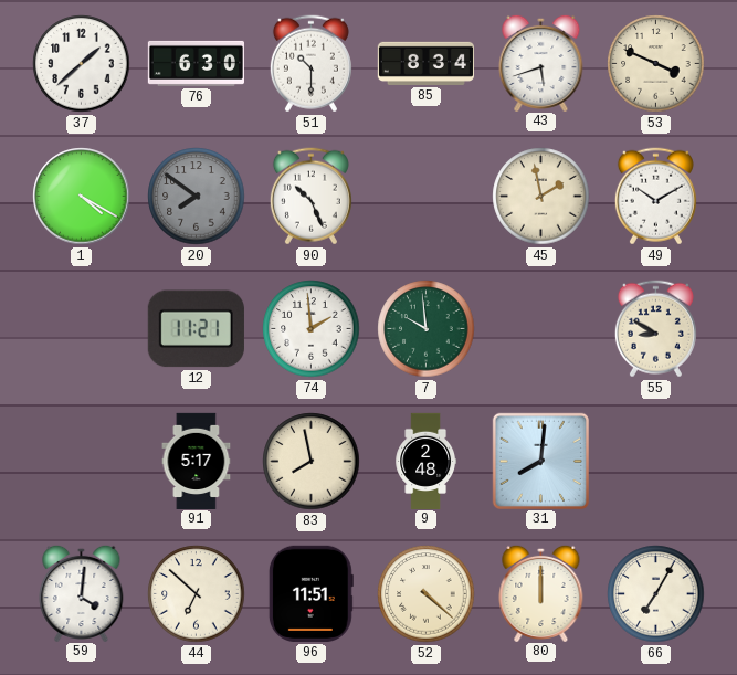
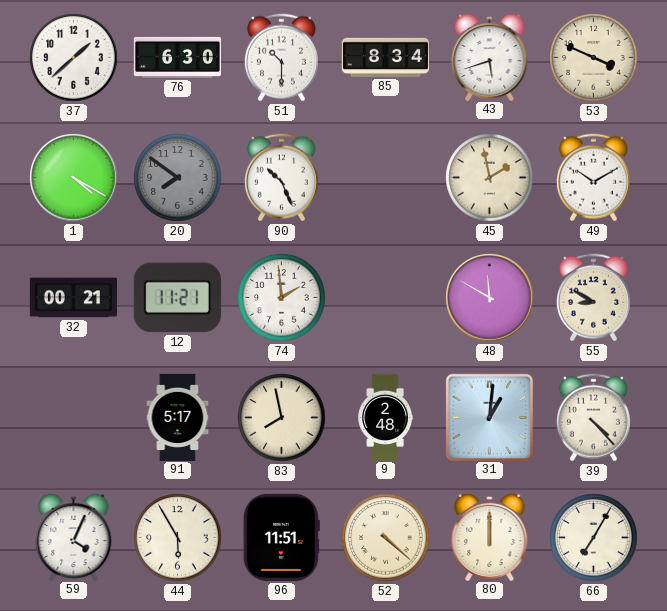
32: none -> 00:21 (73, 298)
7: 9:59 -> none (427, 329)
48: none -> 11:50 (490, 298)
31: 8:01 -> 1:01 (489, 417)
39: none -> 4:23 (593, 418)
59: 4:01 -> 4:04 (74, 536)
44: 6:52 -> 5:55 (178, 538)
